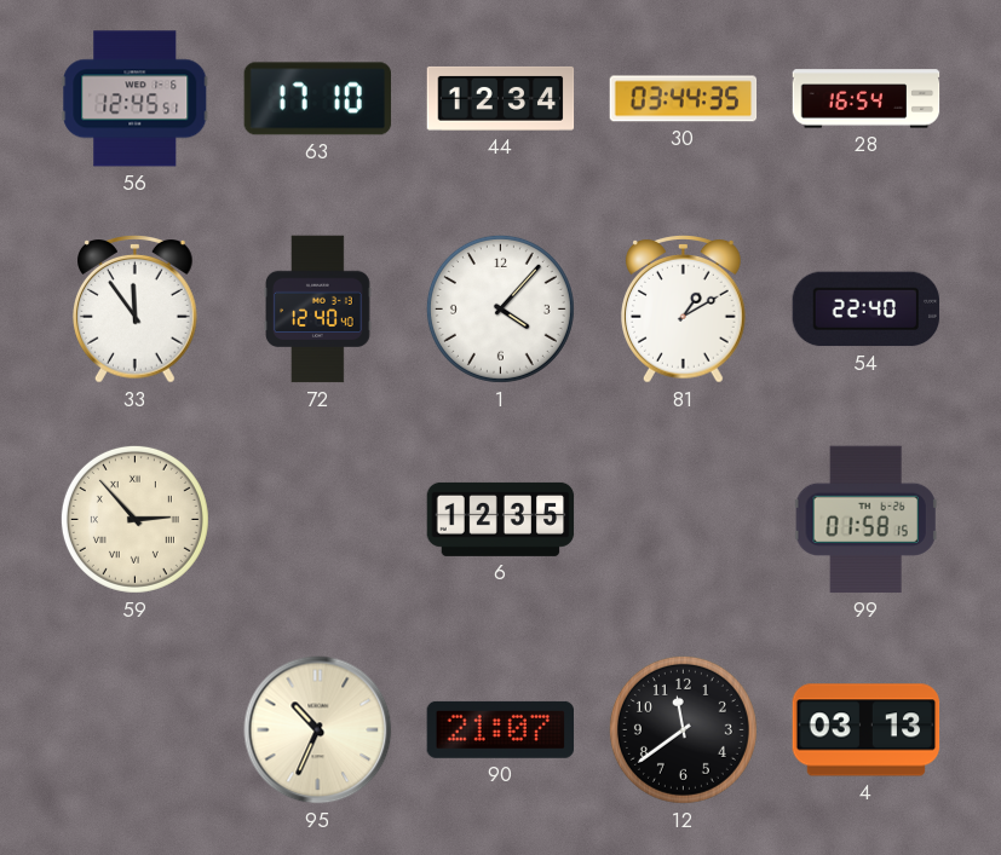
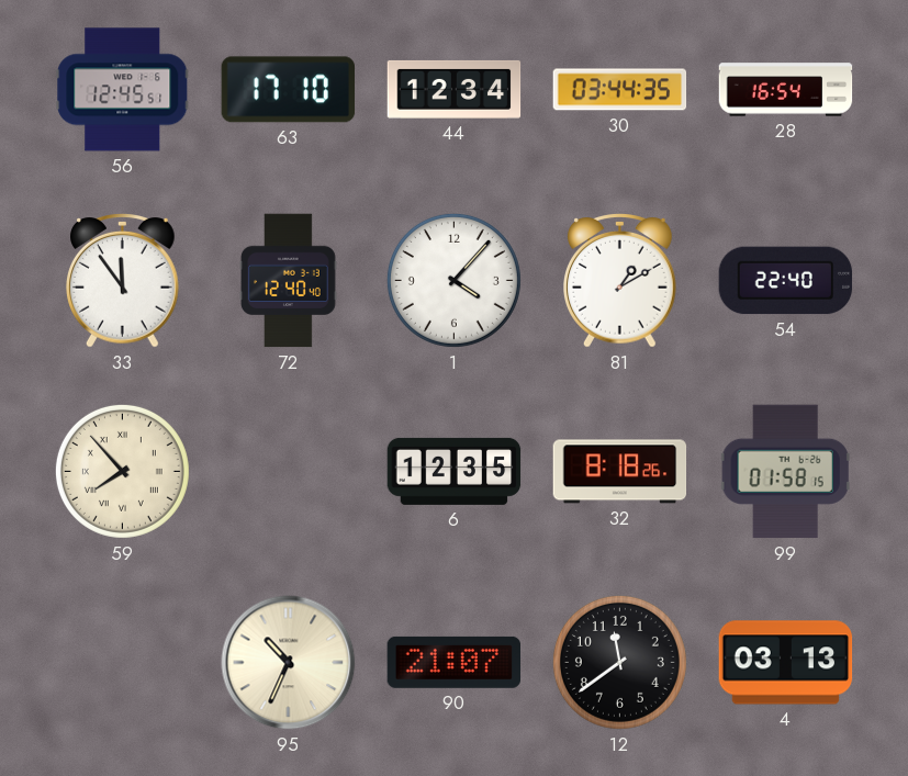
59: 2:53 -> 7:53 (122, 471)
32: none -> 8:18 (620, 472)
